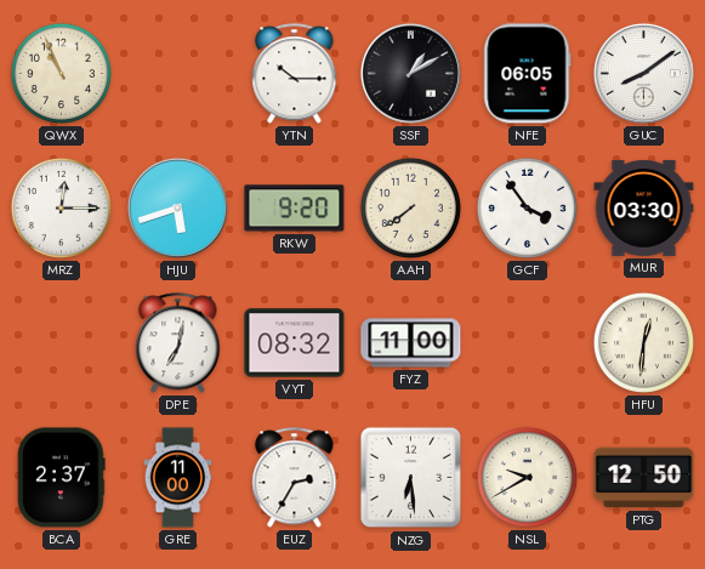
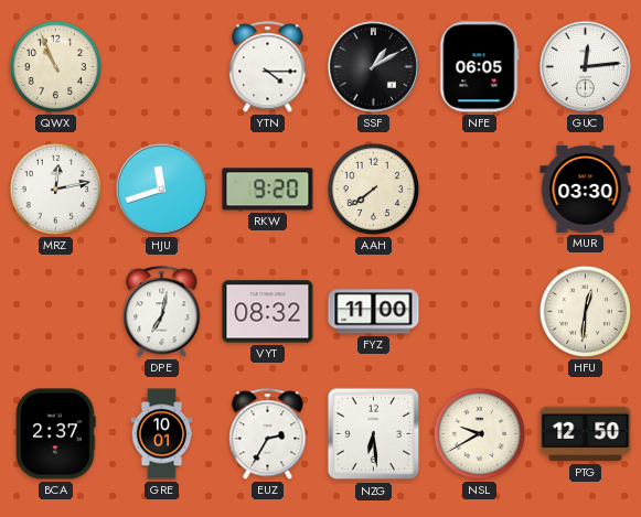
YTN: 10:15 -> 4:15 (268, 67)
GUC: 8:09 -> 12:14 (585, 66)
MRZ: 12:15 -> 12:13 (55, 189)
HJU: 5:42 -> 11:42 (161, 189)
GCF: 3:54 -> none (527, 207)
GRE: 11:00 -> 10:01 (162, 434)
